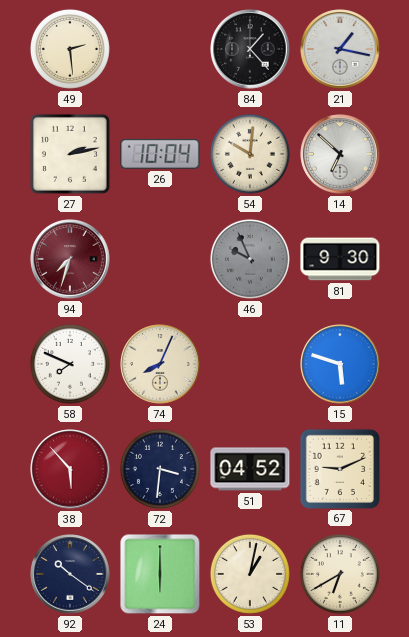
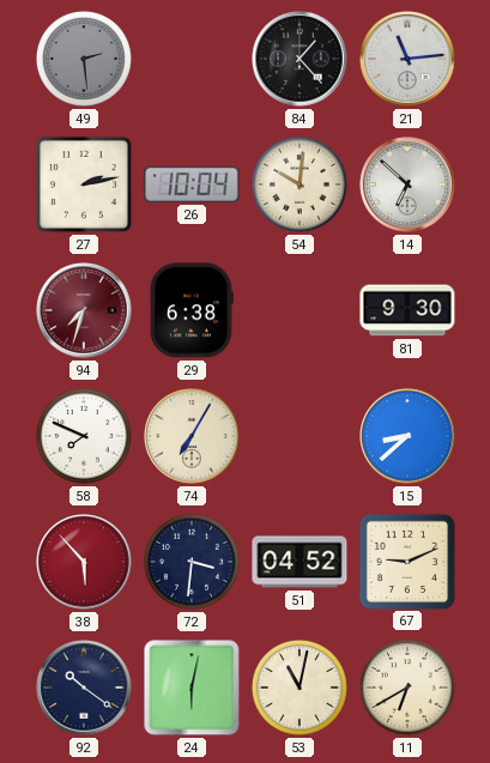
49 dial: cream -> grey (84, 59)
21: 1:17 -> 11:14 (407, 59)
29: none -> 6:38 (192, 310)
46: 9:56 -> none (250, 259)
74: 8:04 -> 7:05 (192, 436)
15: 5:48 -> 8:38 (407, 436)
24: 6:00 -> 6:02 (192, 688)
53: 1:02 -> 11:02 (300, 688)
